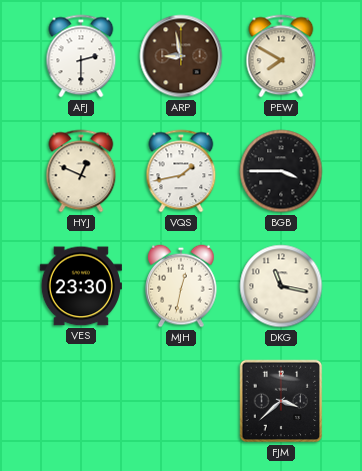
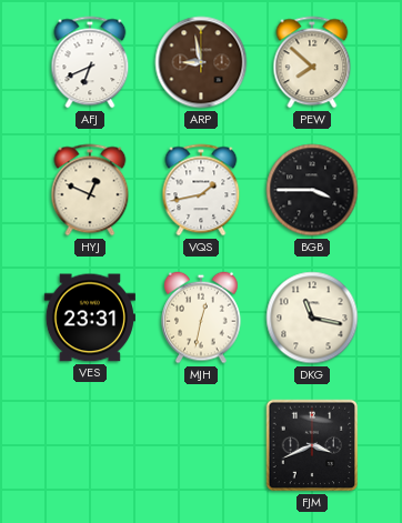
AFJ: 2:30 -> 6:41 (90, 62)
PEW: 7:50 -> 7:52 (312, 62)
VES: 23:30 -> 23:31 (90, 318)
FJM: 3:38 -> 3:41 (312, 445)
